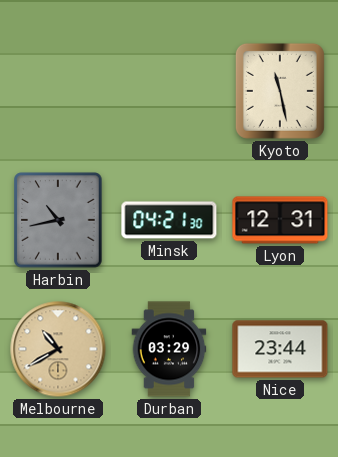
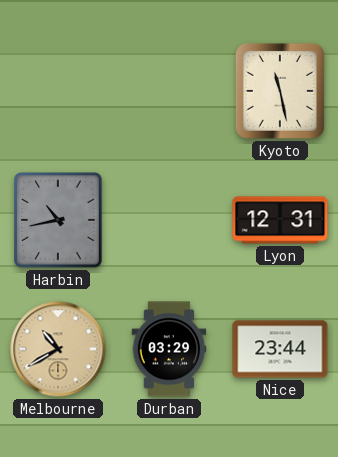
Minsk: 04:21 -> none (169, 220)
